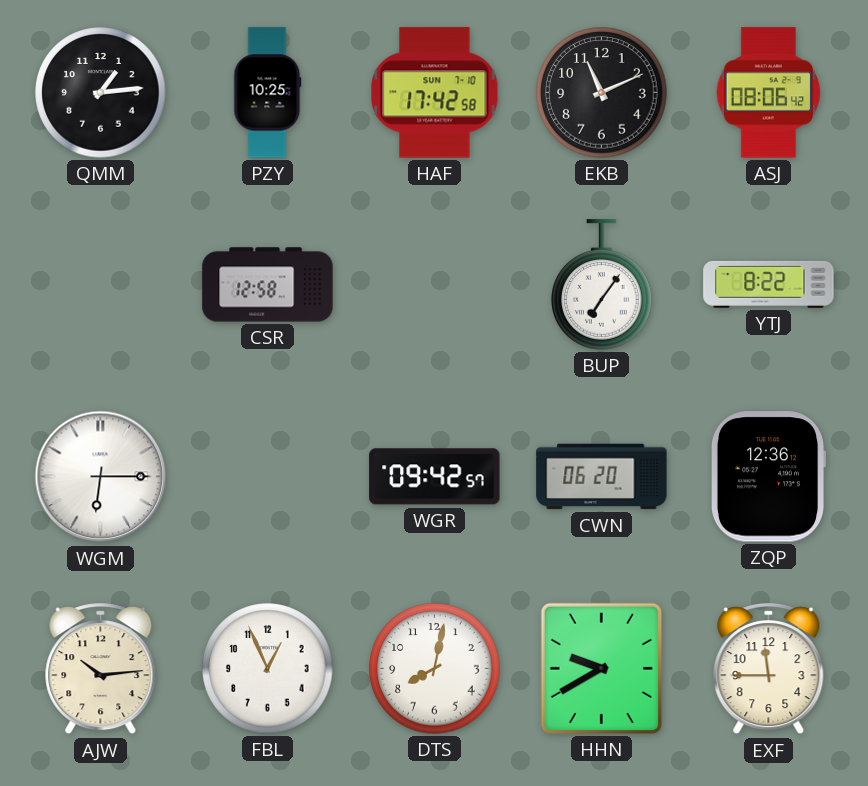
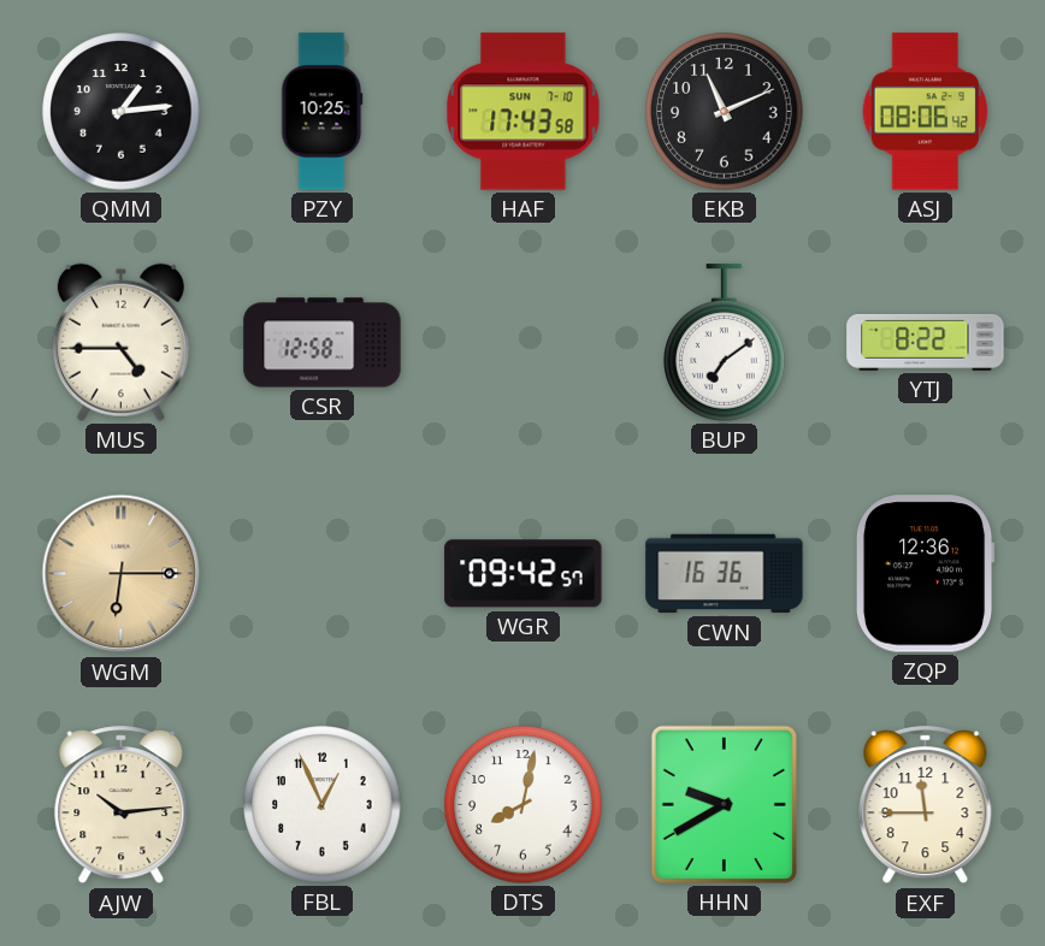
HAF: 17:42 -> 17:43 (524, 112)
MUS: none -> 4:45 (120, 342)
BUP: 7:06 -> 7:09 (725, 343)
WGM dial: white -> champagne (122, 574)
CWN: 06:20 -> 16:36 (725, 574)
